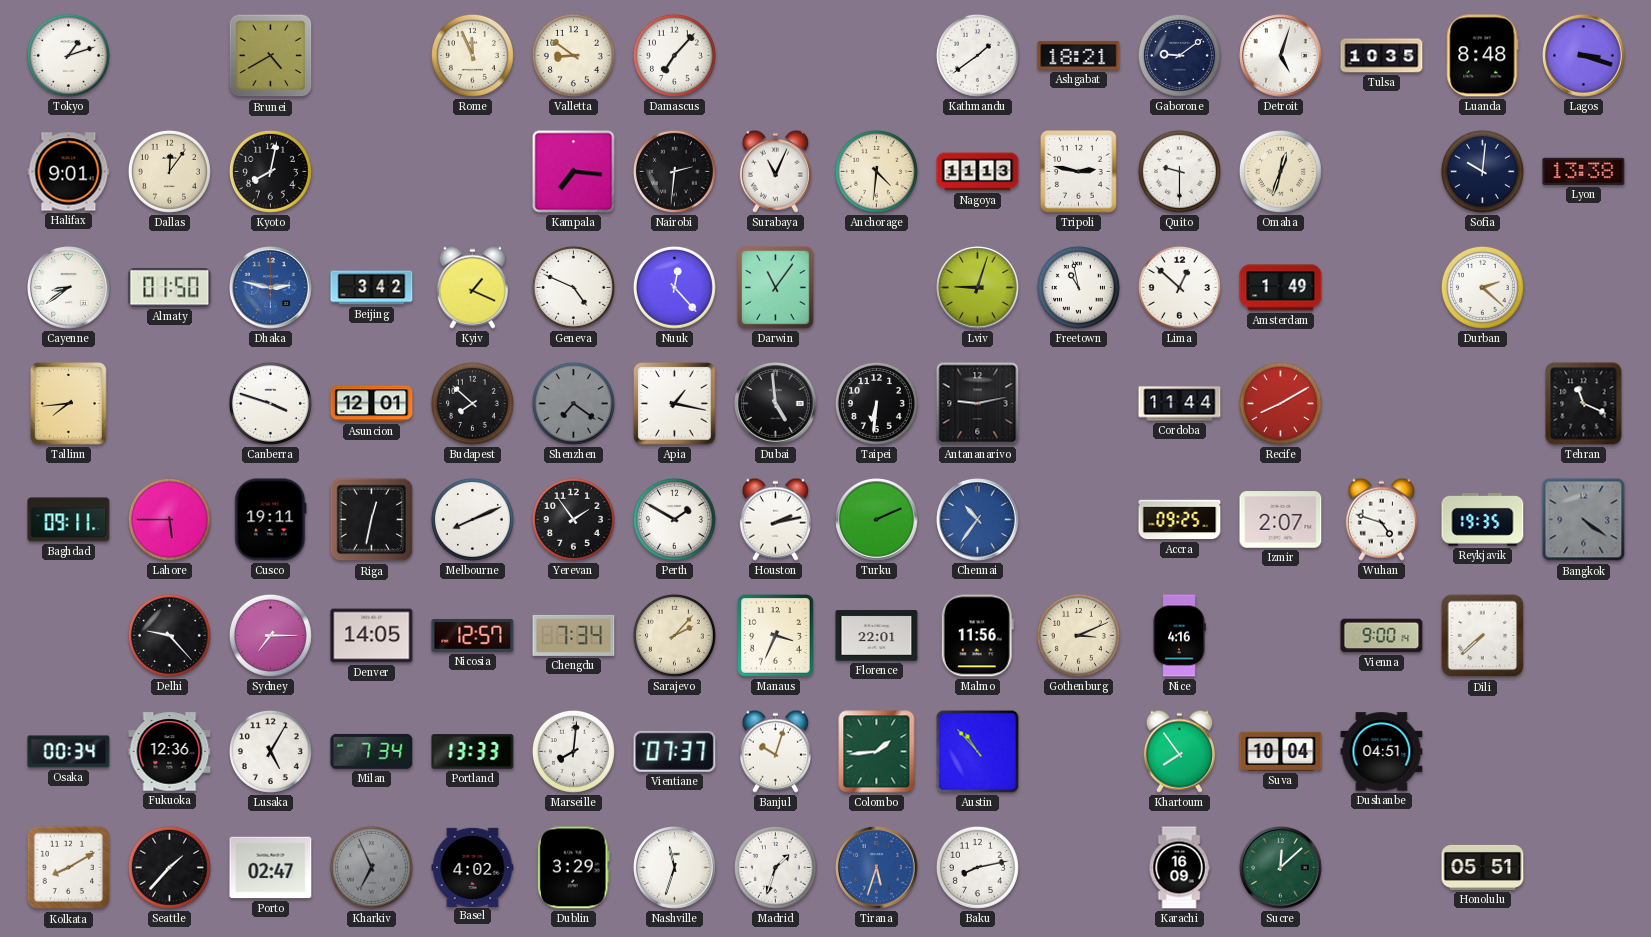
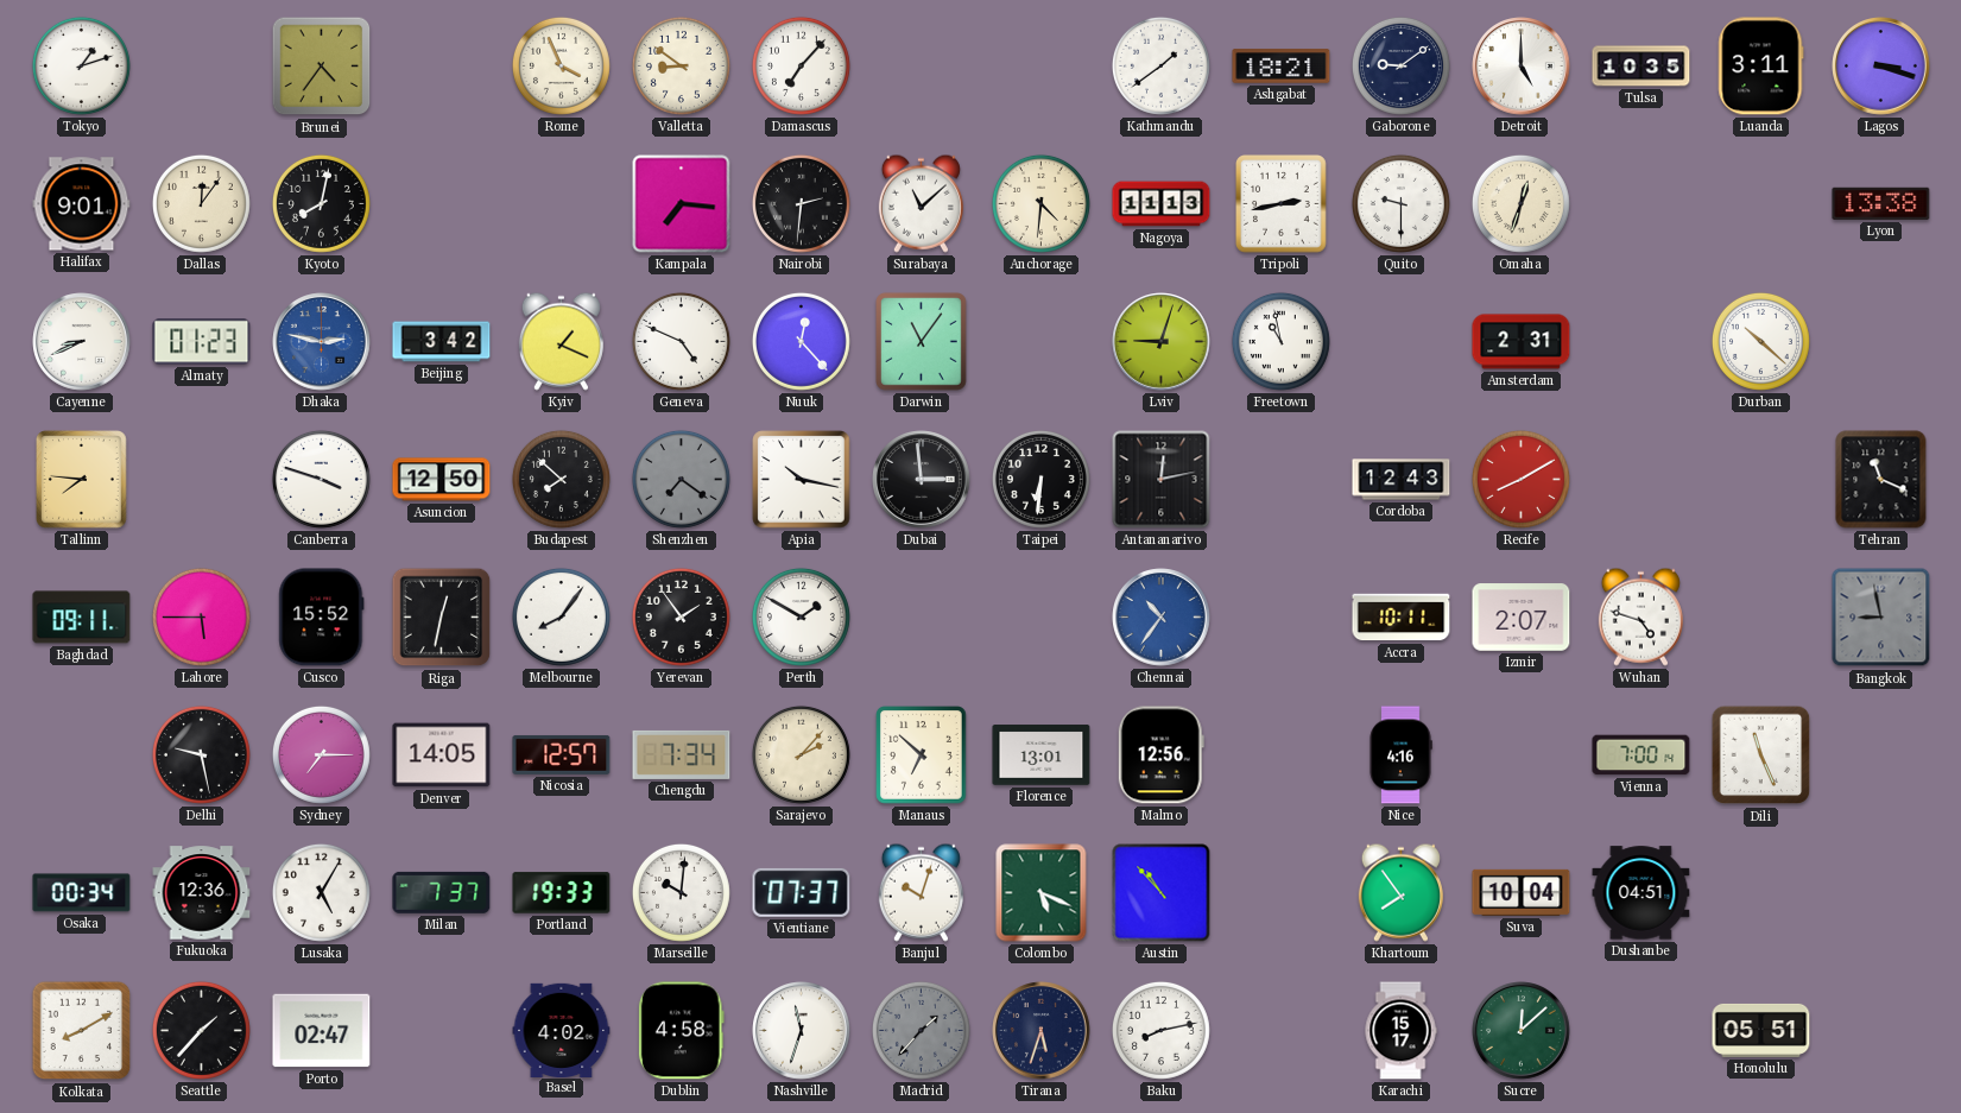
Brunei: 4:40 -> 4:36 (322, 67)
Rome: 11:56 -> 3:56 (561, 65)
Detroit: 5:03 -> 5:00 (1522, 67)
Luanda: 8:48 -> 3:11 (1761, 67)
Surabaya: 11:04 -> 11:08 (921, 203)
Tripoli: 2:47 -> 2:43 (1282, 204)
Sofia: 10:01 -> none (1482, 171)
Cayenne: 8:39 -> 8:41 (82, 342)
Almaty: 01:50 -> 01:23 (202, 342)
Lima: 12:52 -> none (1179, 287)
Amsterdam: 1:49 -> 2:31 (1522, 342)
Durban: 2:22 -> 10:22 (1760, 341)
Tallinn: 7:44 -> 7:46 (82, 480)
Asuncion: 12:01 -> 12:50 (442, 480)
Apia: 1:17 -> 10:17 (802, 480)
Dubai: 4:59 -> 2:59 (922, 480)
Antananarivo: 9:13 -> 12:13 (1162, 480)
Cordoba: 11:44 -> 12:43 (1402, 480)
Cusco: 19:11 -> 15:52 (322, 618)
Melbourne: 8:11 -> 8:06 (561, 616)
Houston: 2:13 -> none (775, 519)
Turku: 2:11 -> none (877, 520)
Accra: 09:25 -> 10:11 (1402, 618)
Reykjavik: 19:35 -> none (1483, 520)
Bangkok: 4:21 -> 8:58 (1881, 618)
Delhi: 9:23 -> 9:28 (201, 754)
Manaus: 3:34 -> 6:52 (922, 755)
Florence: 22:01 -> 13:01 (1042, 755)
Malmo: 11:56 -> 12:56 (1160, 755)
Gothenburg: 3:11 -> none (1078, 635)
Vienna: 9:00 -> 7:00 (1641, 755)
Dili: 7:38 -> 11:26 (1761, 755)
Milan: 7:34 -> 7:37 (442, 892)
Portland: 13:33 -> 19:33 (562, 893)
Marseille: 8:01 -> 10:01 (681, 892)
Colombo: 1:44 -> 5:19 (1042, 893)
Kharkiv: 6:56 -> none (371, 867)
Dublin: 3:29 -> 4:58 (681, 1031)
Madrid: 1:33 -> 1:37 (921, 1030)
Madrid dial: white -> grey (921, 1030)
Tirana dial: blue -> navy (1042, 1031)
Karachi: 16:09 -> 15:17 (1400, 1031)
